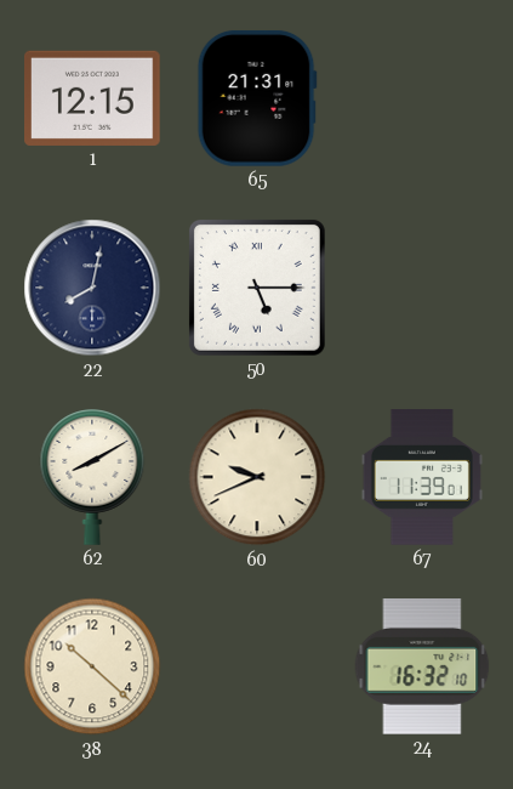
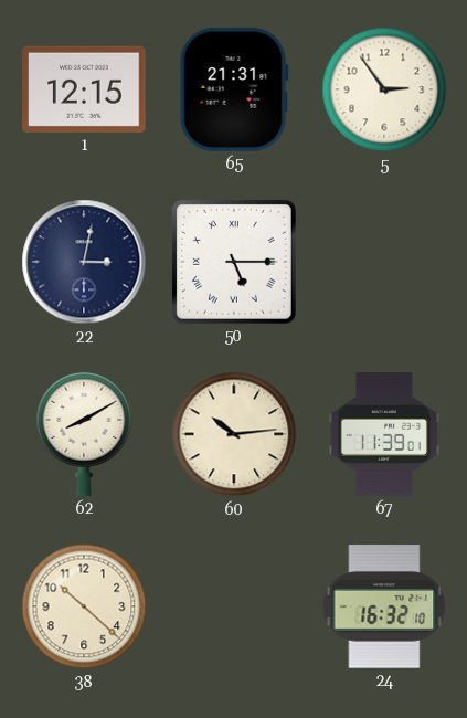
5: none -> 2:54 (384, 89)
22: 8:02 -> 3:02 (84, 262)
60: 9:41 -> 10:14 (234, 434)
